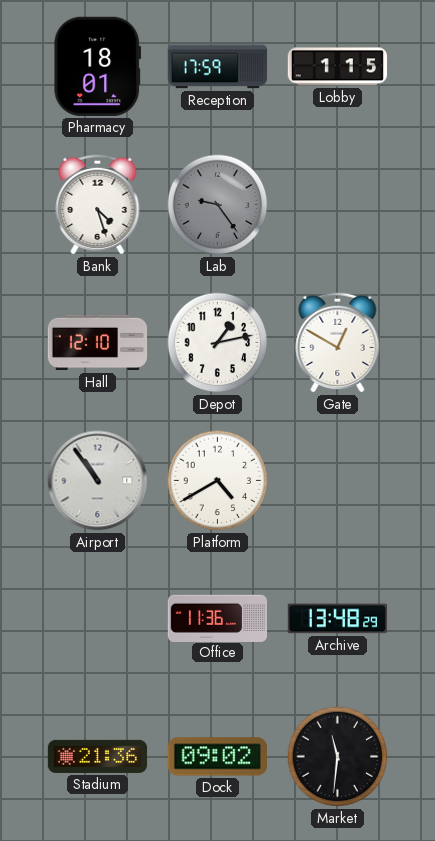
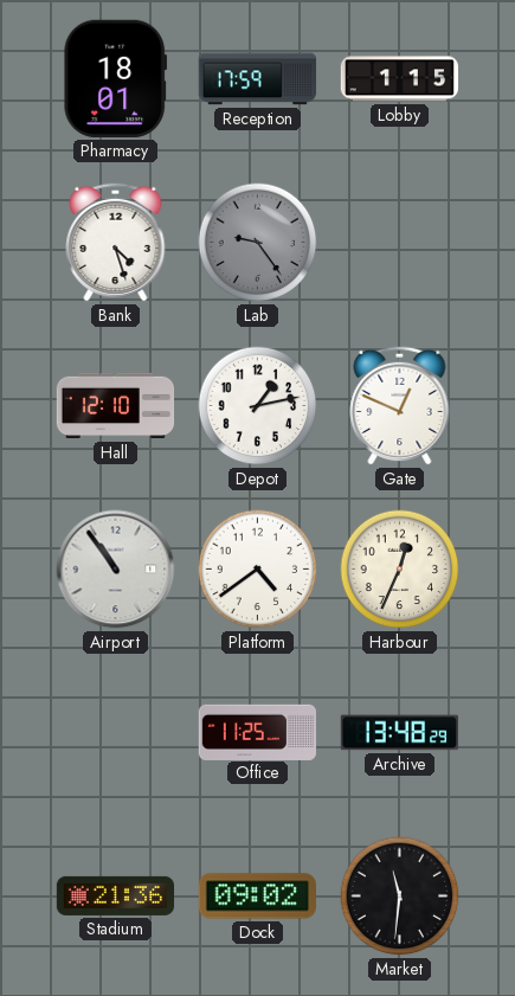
Gate: 12:50 -> 12:49 (400, 405)
Platform: 4:40 -> 4:39 (258, 570)
Harbour: none -> 12:34 (400, 570)
Office: 11:36 -> 11:25 (257, 732)
